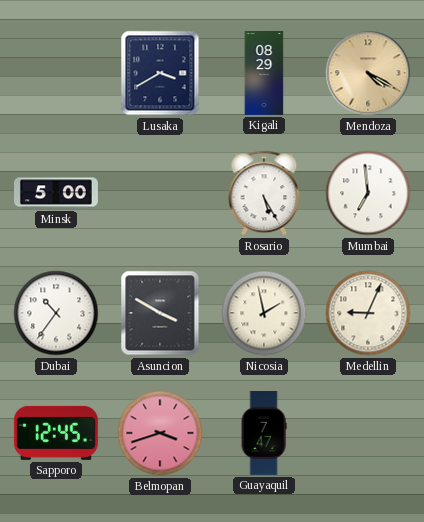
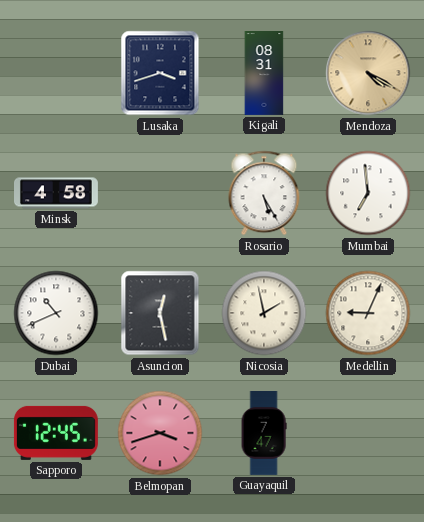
Lusaka: 3:40 -> 3:42 (160, 73)
Kigali: 08:29 -> 08:31 (264, 74)
Minsk: 5:00 -> 4:58 (57, 193)
Dubai: 10:36 -> 10:41 (56, 313)
Asuncion: 3:50 -> 12:28 (160, 313)
